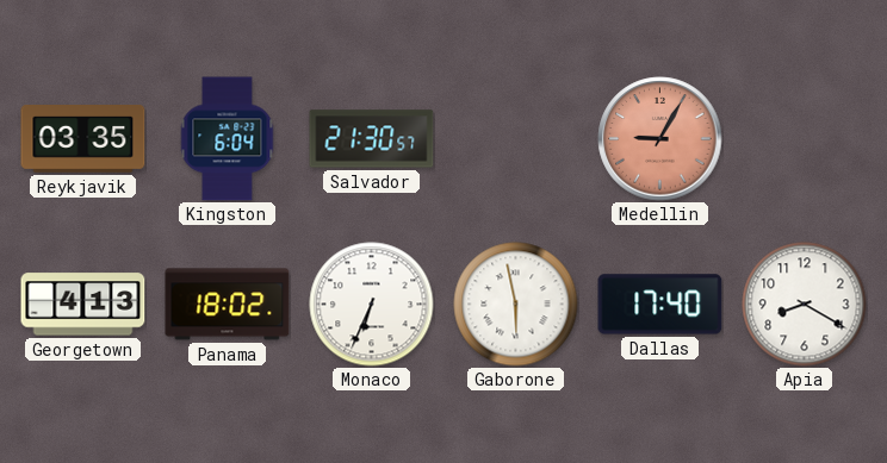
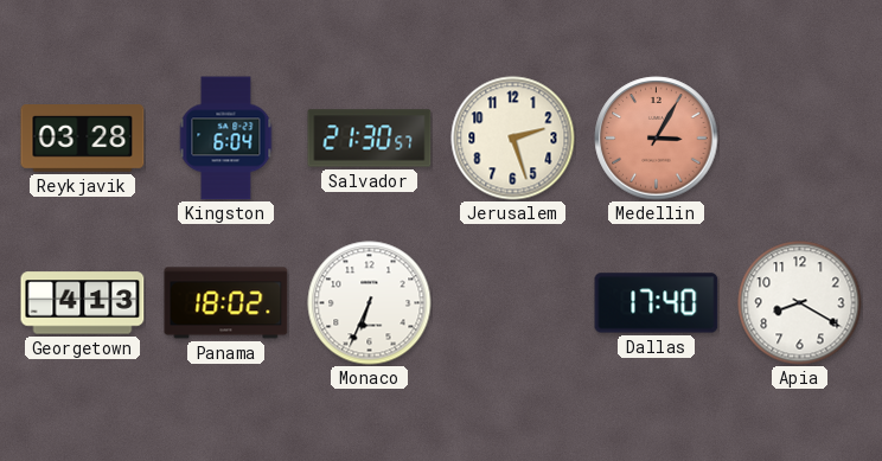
Reykjavik: 03:35 -> 03:28 (83, 139)
Jerusalem: none -> 2:27 (513, 139)
Medellin: 9:05 -> 3:05 (657, 139)
Gaborone: 5:58 -> none (516, 305)
